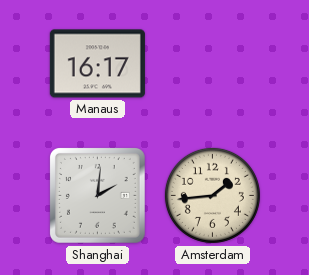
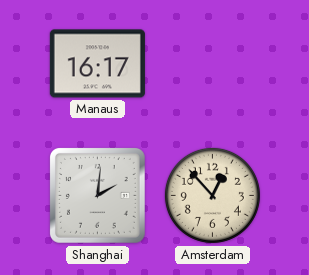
Amsterdam: 1:44 -> 12:53 (212, 195)
